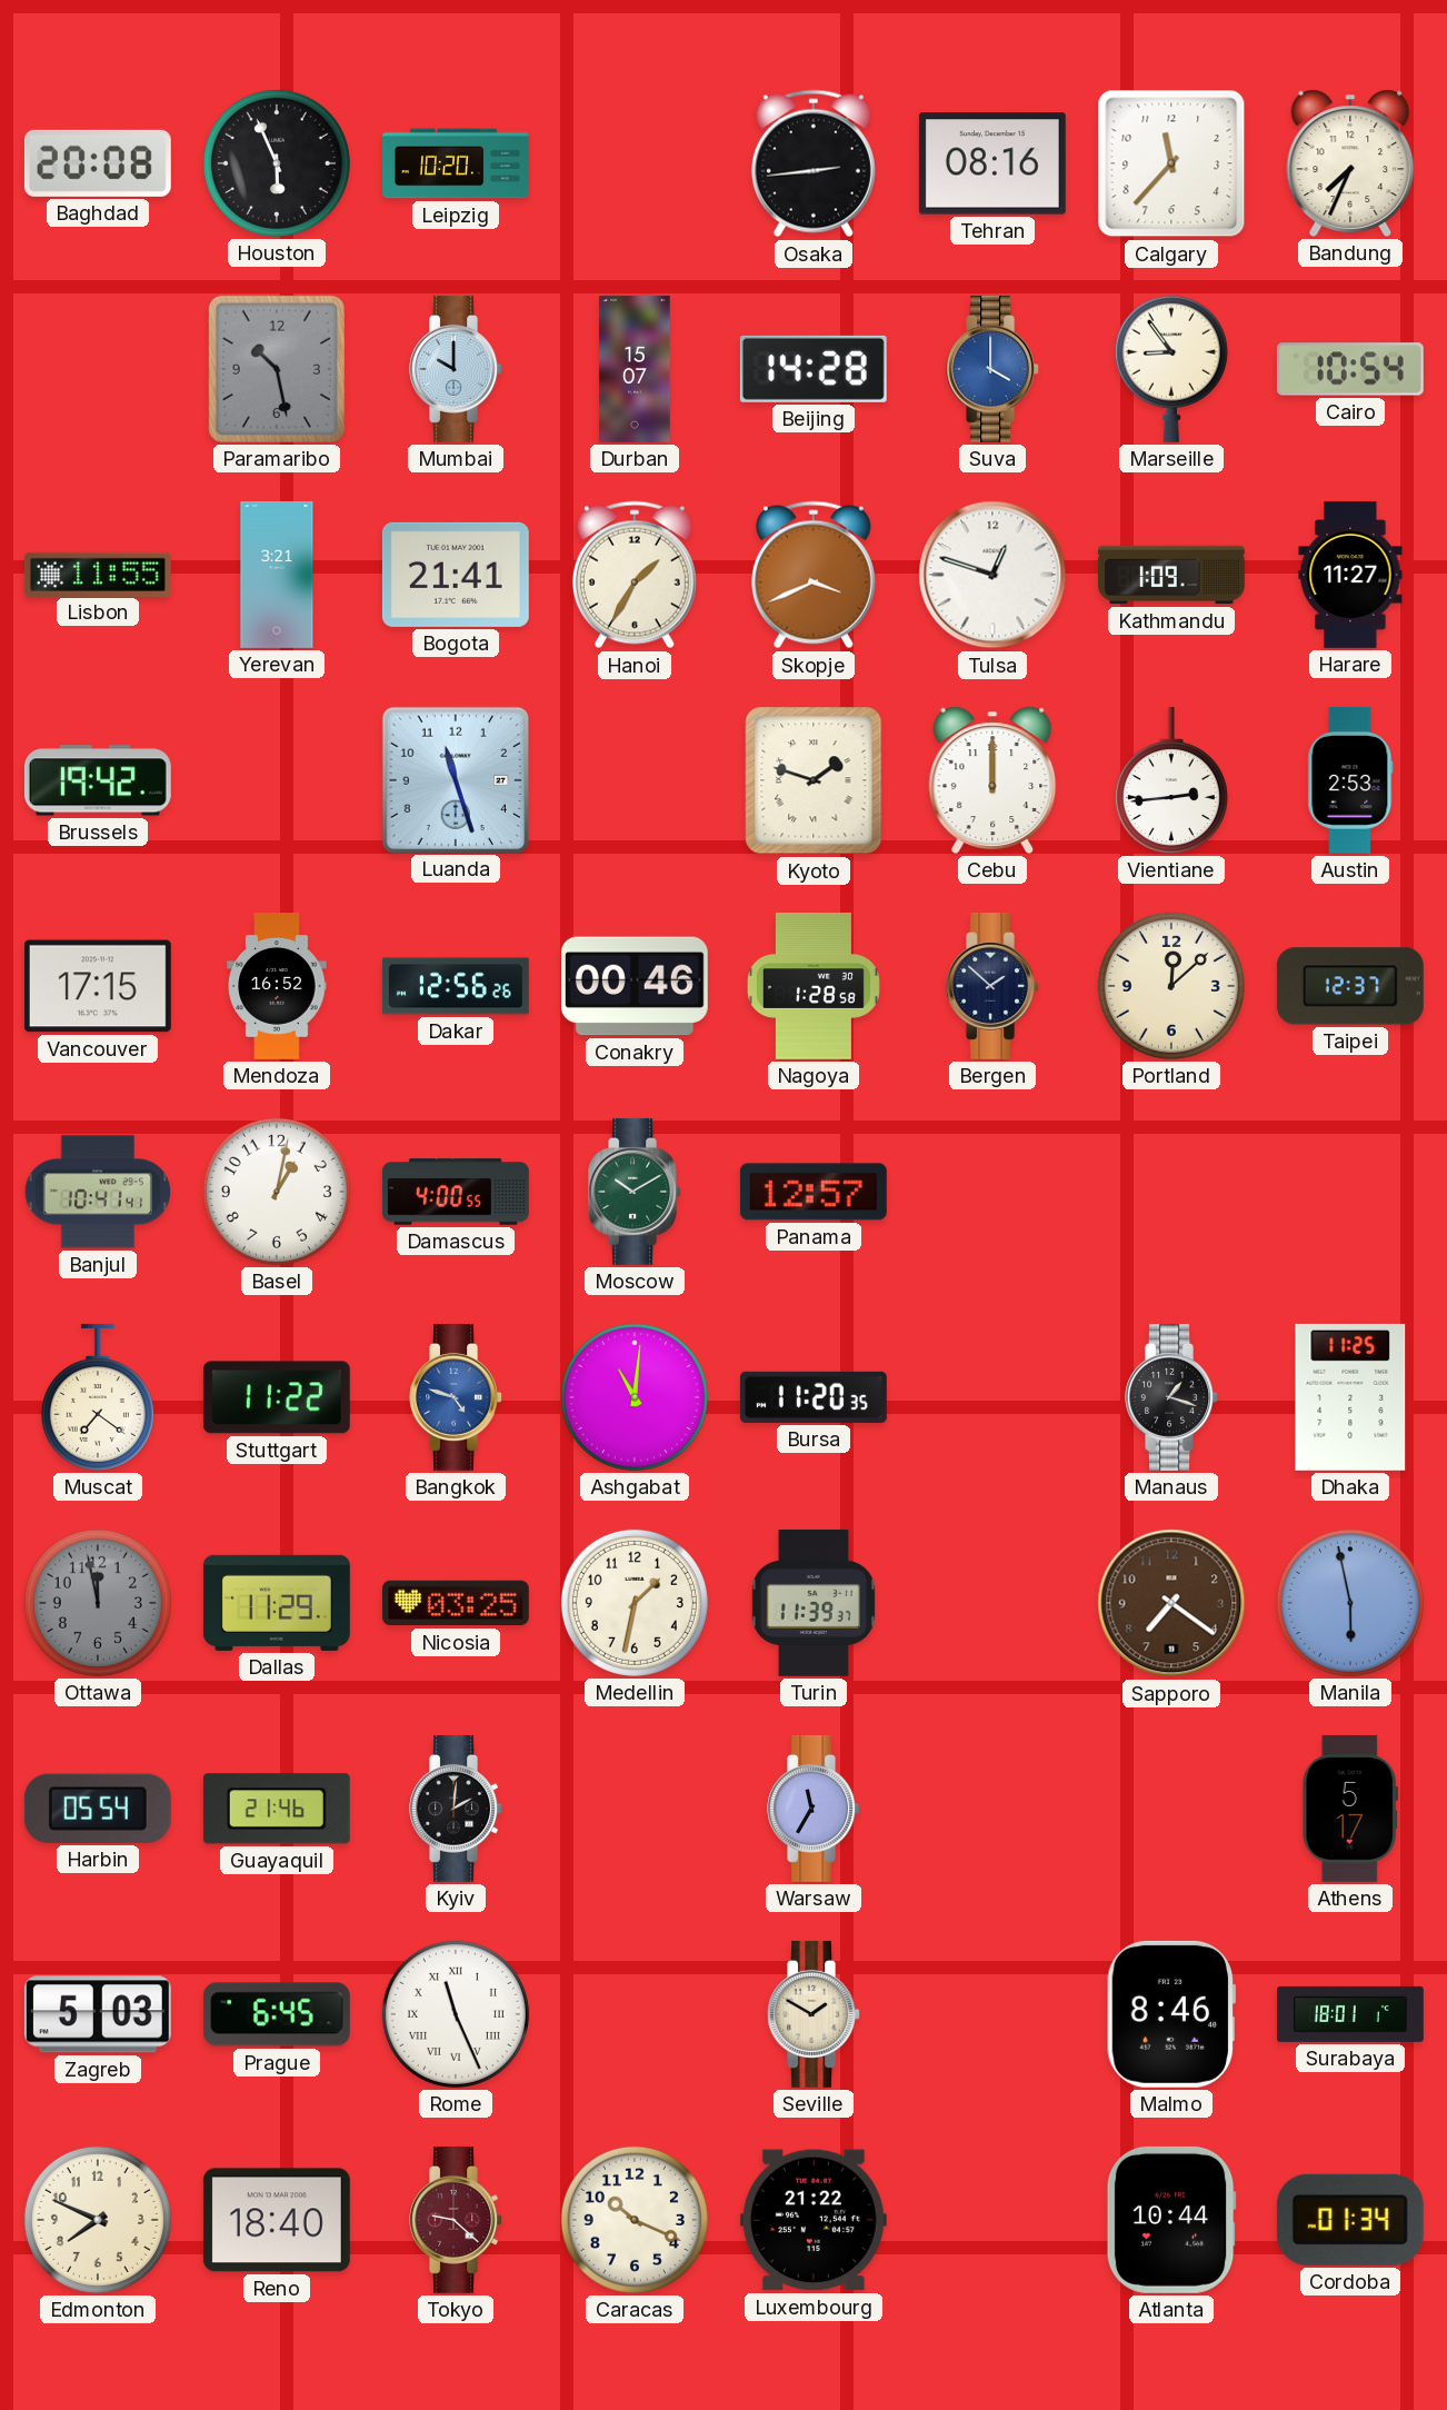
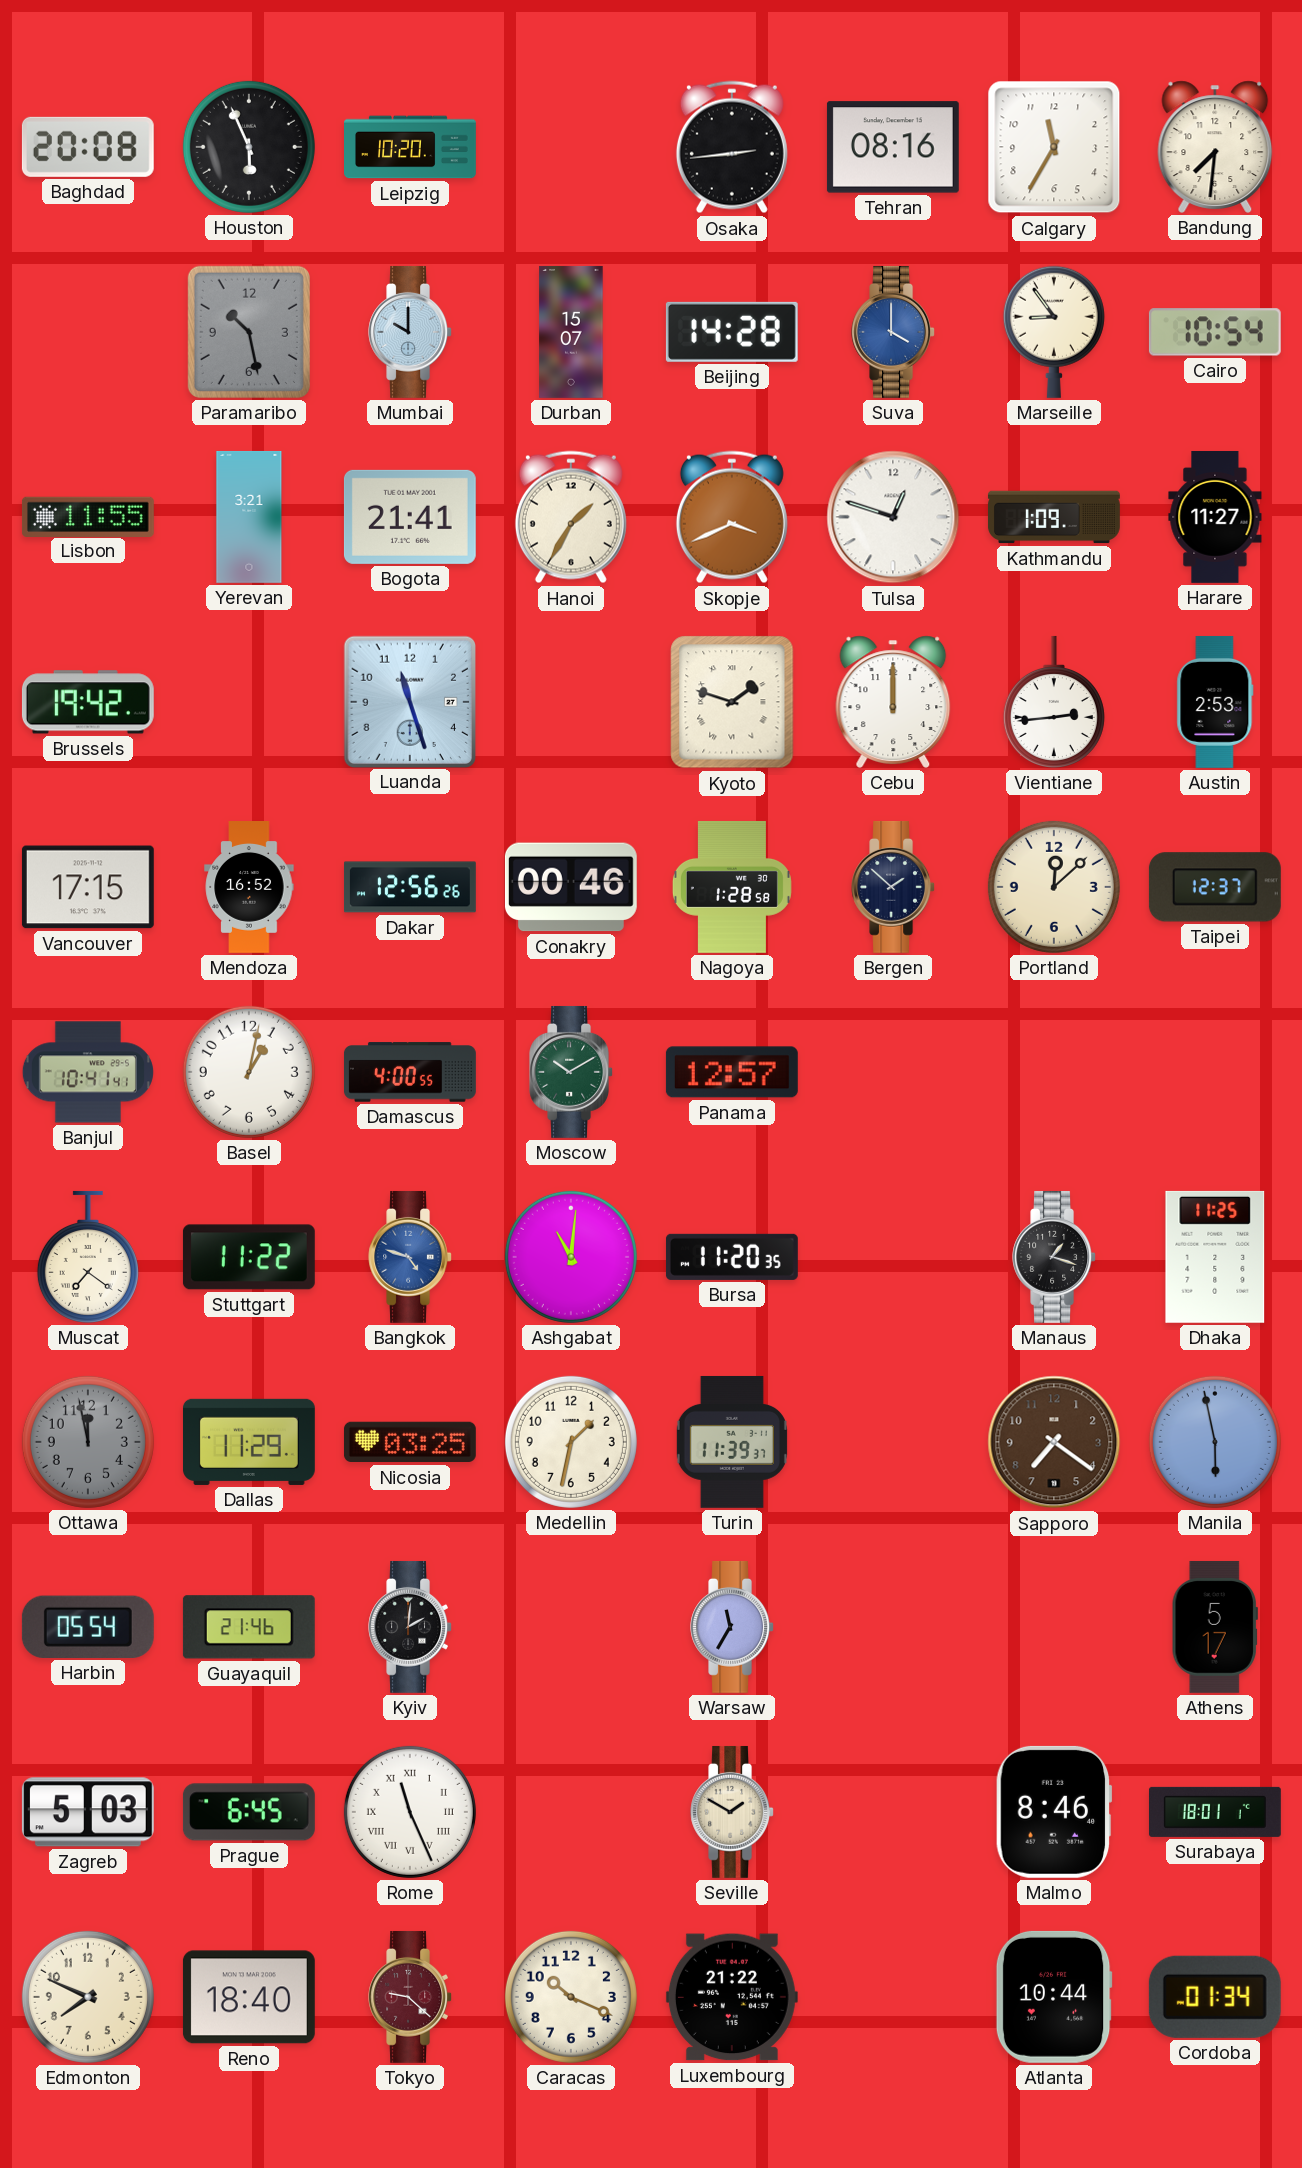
Calgary: 11:37 -> 11:35 (1054, 147)
Bandung: 7:34 -> 7:31 (1215, 147)
